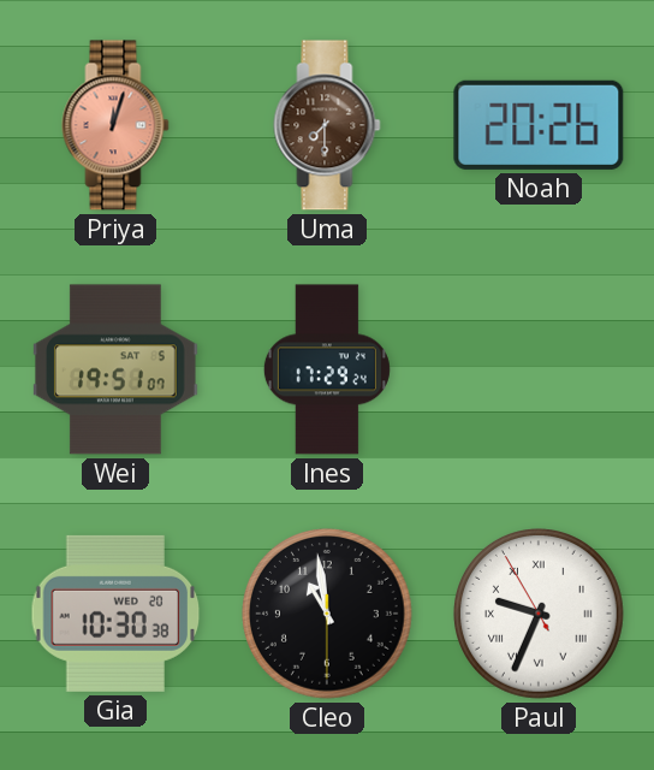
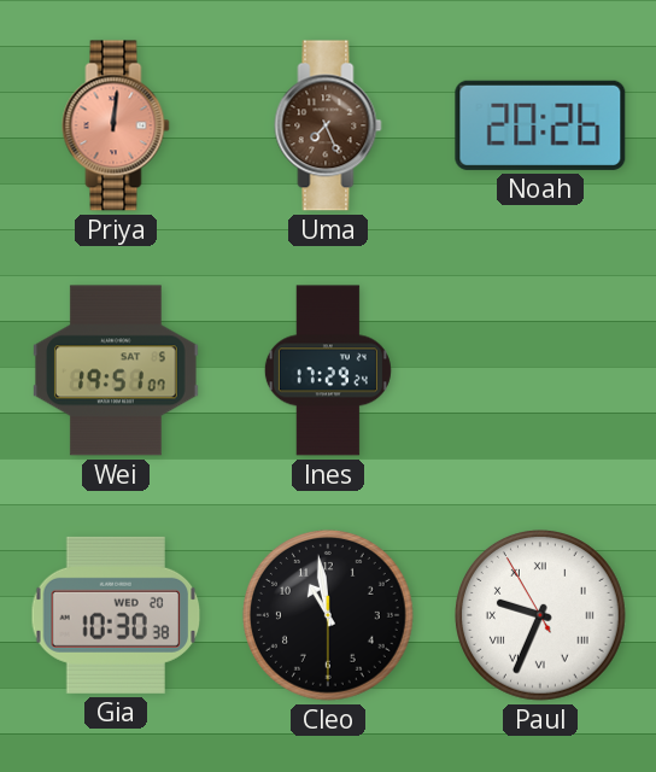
Priya: 12:03 -> 12:01 (116, 125)
Uma: 7:30 -> 7:26 (328, 125)
